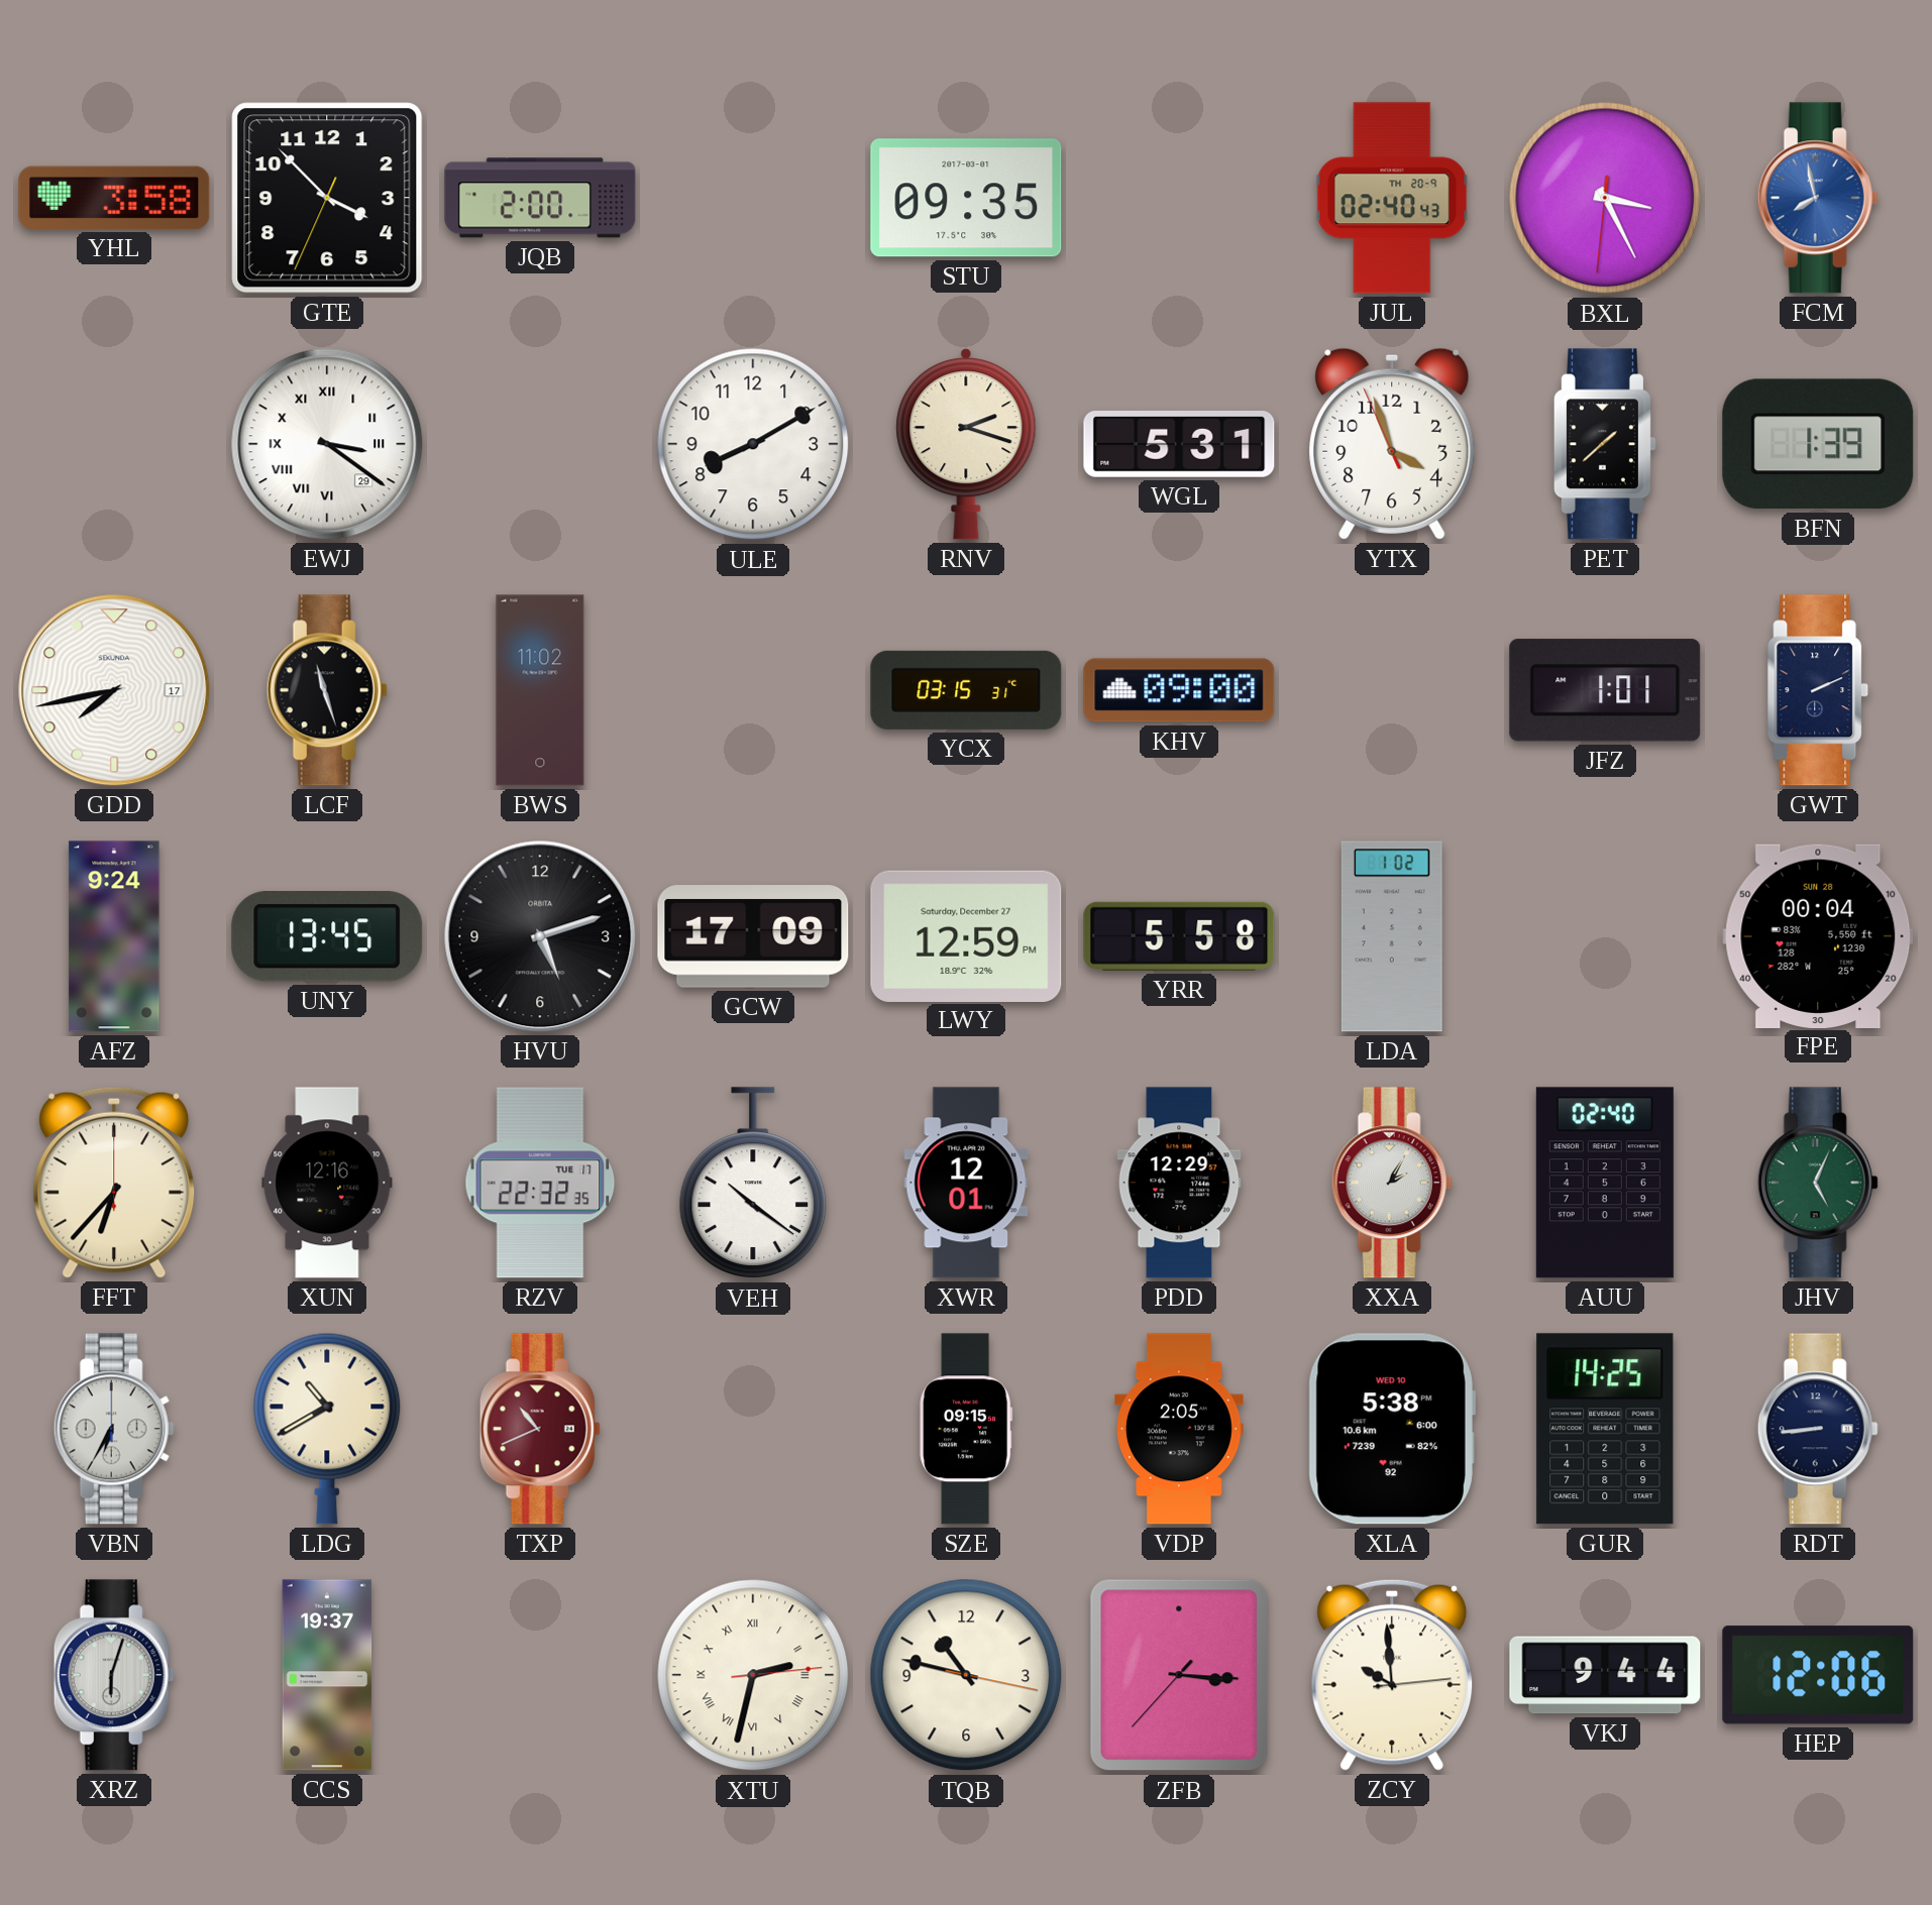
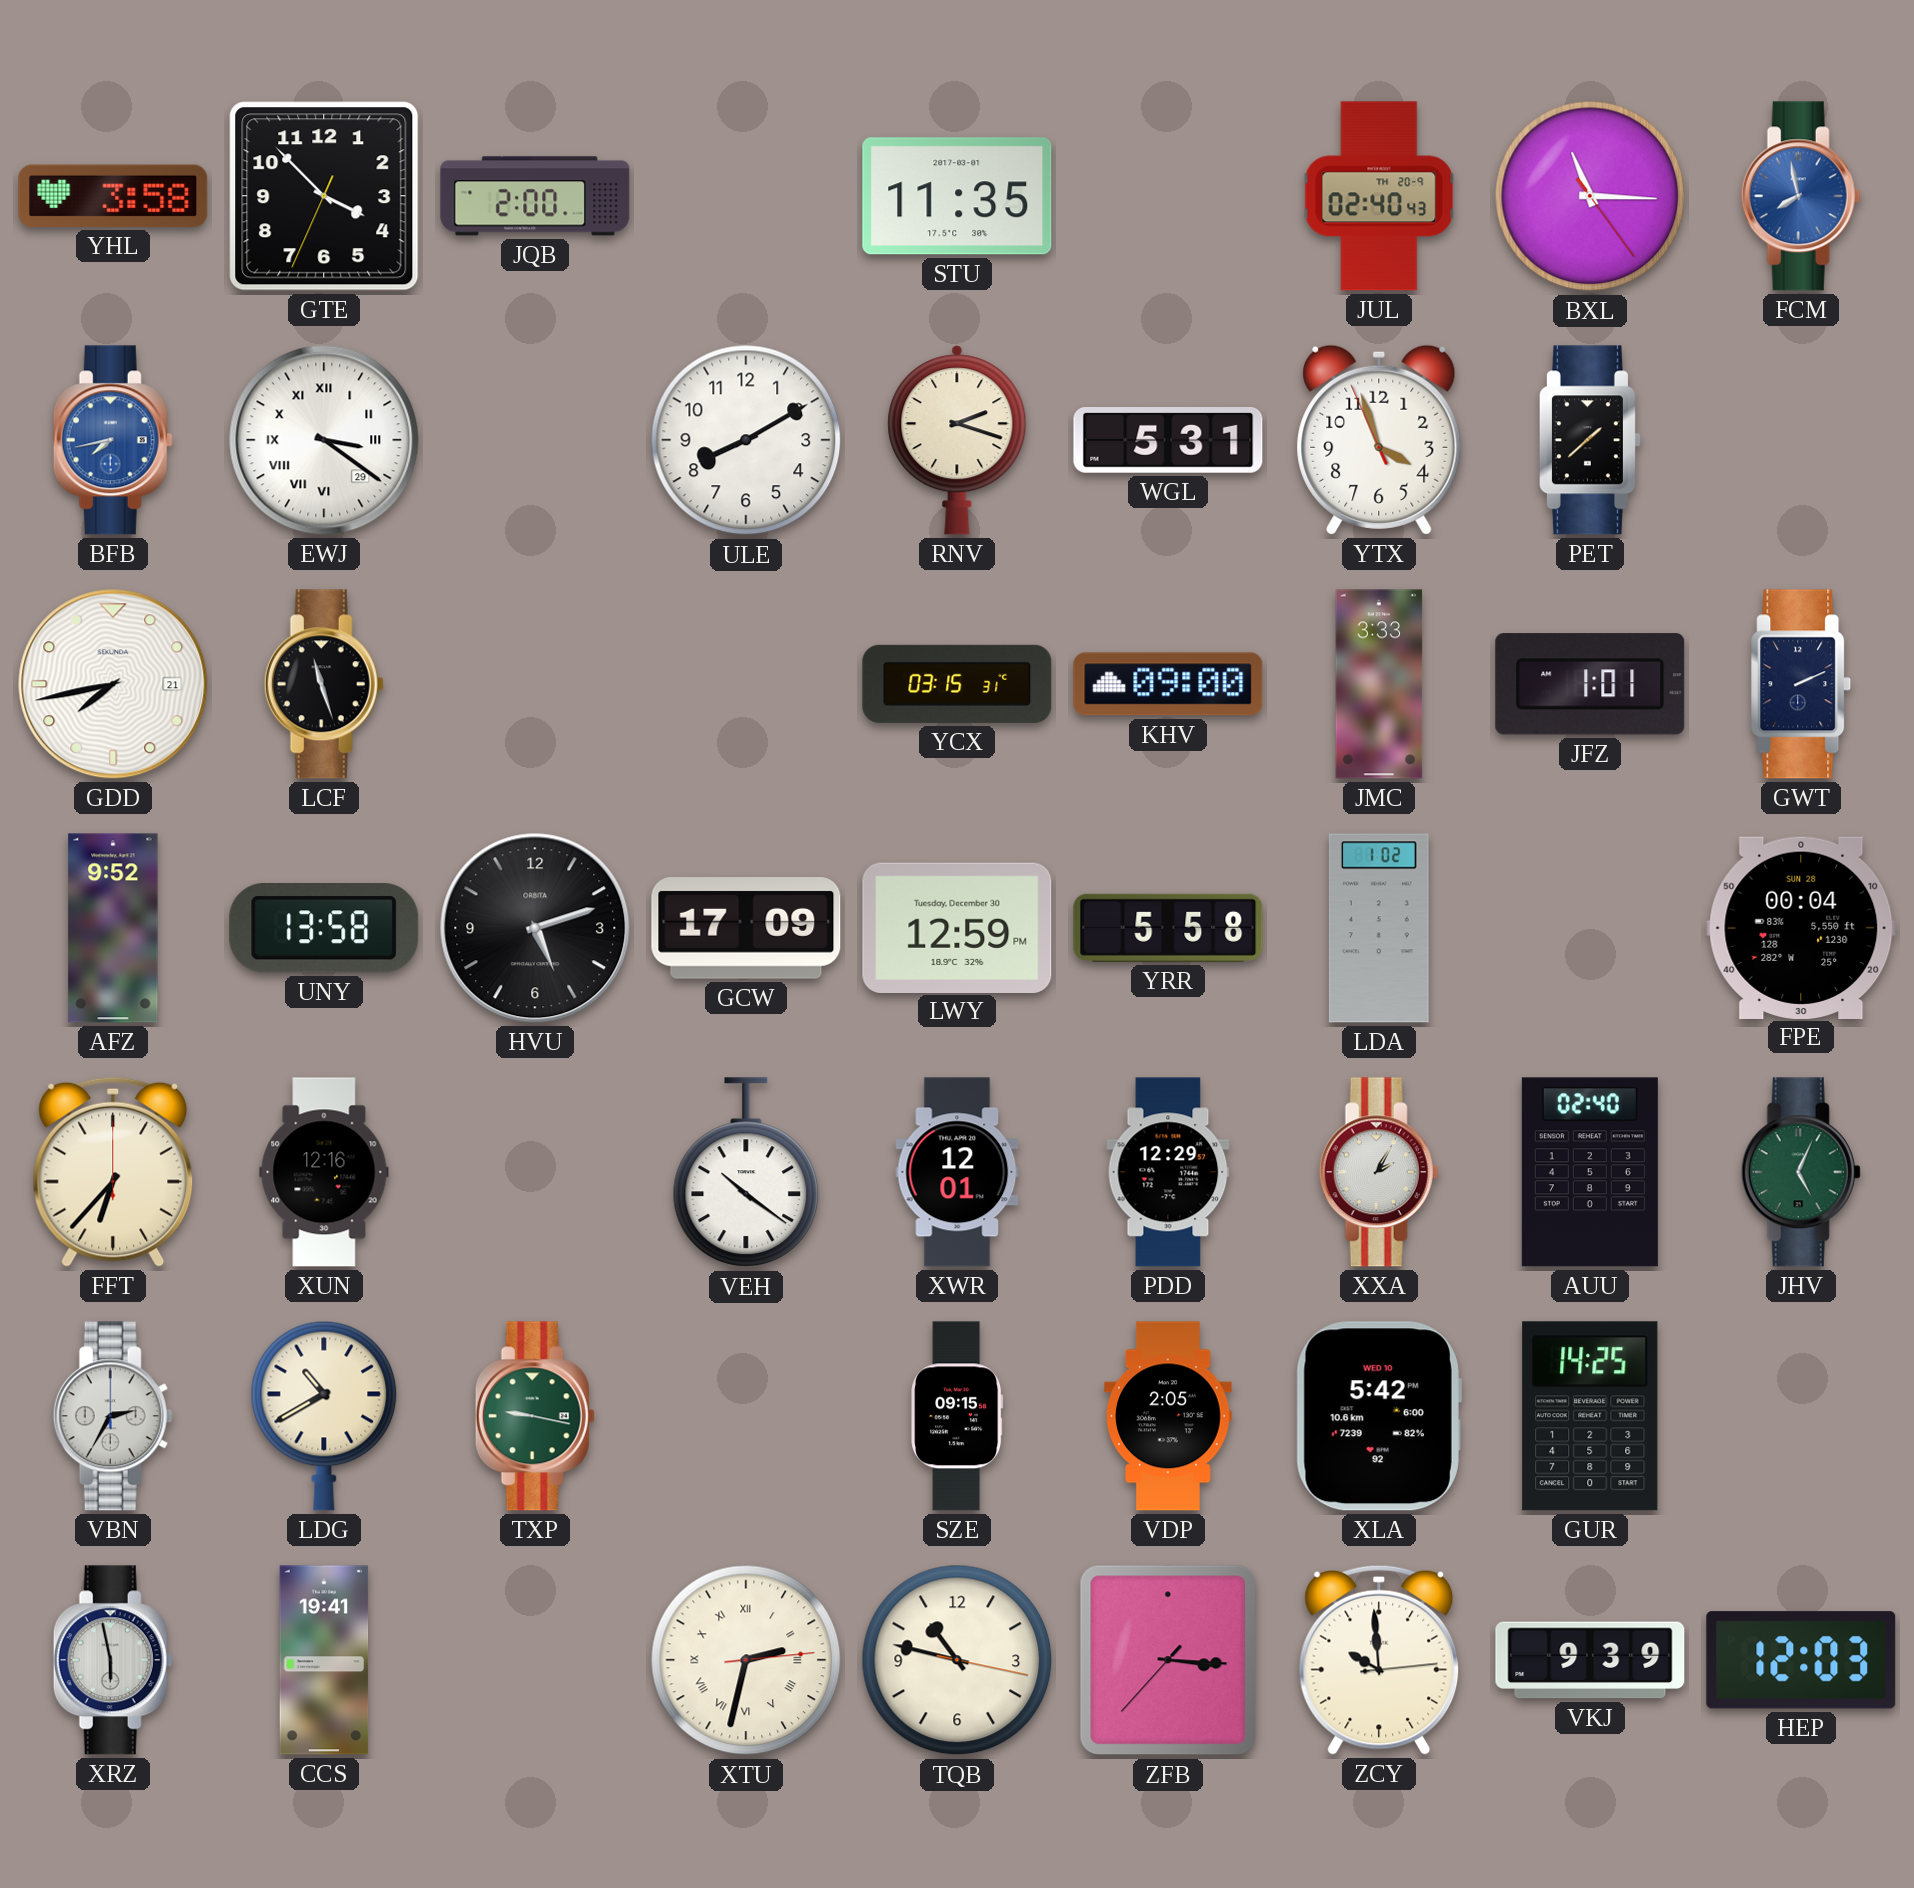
STU: 09:35 -> 11:35 (957, 196)
BXL: 3:25 -> 11:15 (1590, 196)
BFB: none -> 7:43 (113, 440)
BFN: 1:39 -> none (1818, 444)
GDD date: 17 -> 21 (113, 684)
BWS: 11:02 -> none (540, 690)
JMC: none -> 3:33 (1379, 684)
AFZ: 9:24 -> 9:52 (113, 928)
UNY: 13:45 -> 13:58 (324, 929)
LWY date: Saturday, December 27 -> Tuesday, December 30 (957, 927)
RZV: 22:32 -> none (540, 1183)
VBN: 6:35 -> 2:35 (113, 1416)
TXP: 10:41 -> 9:17 (535, 1416)
TXP dial: burgundy -> green (535, 1416)
XLA: 5:38 -> 5:42 (1379, 1416)
RDT: 8:44 -> none (1818, 1429)
XRZ: 6:03 -> 5:58 (113, 1660)
CCS: 19:37 -> 19:41 (324, 1660)
VKJ: 9:44 -> 9:39 (1590, 1660)
HEP: 12:06 -> 12:03 (1801, 1660)
